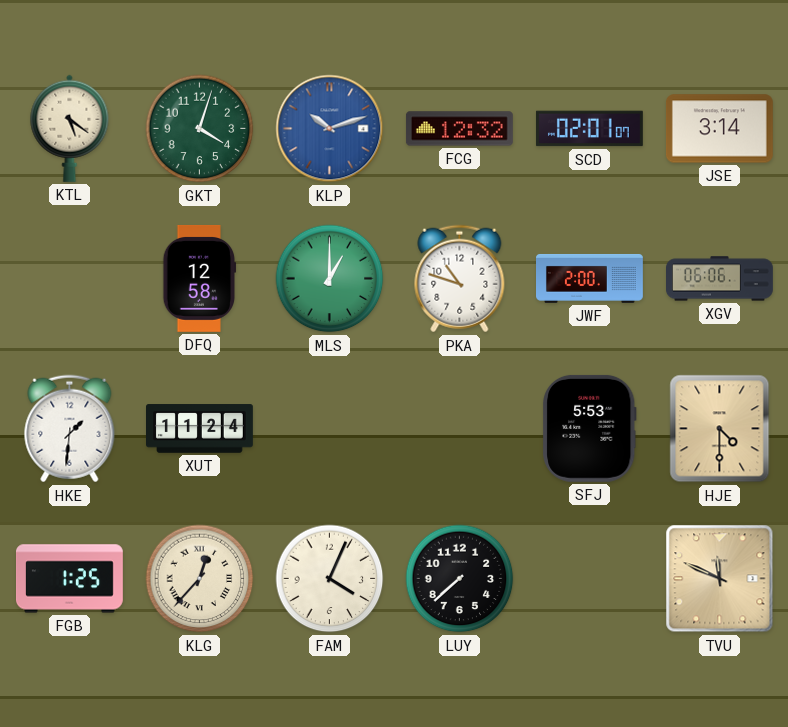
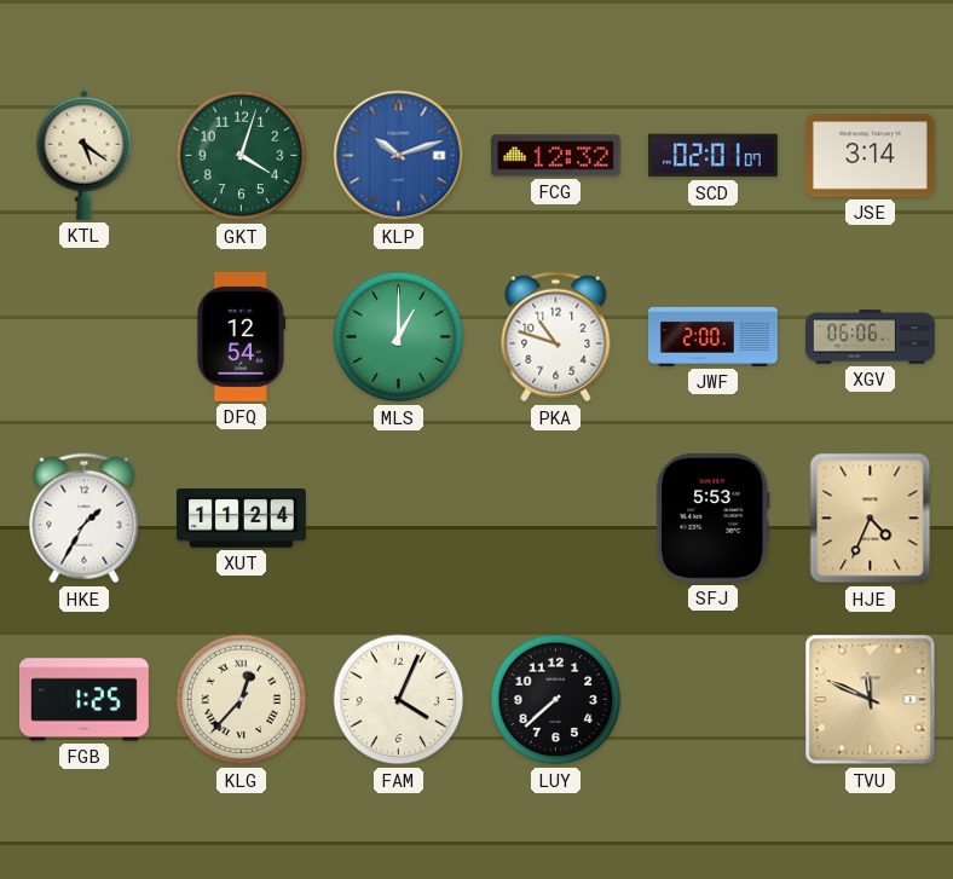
DFQ: 12:58 -> 12:54 (242, 336)
HKE: 1:31 -> 1:35 (85, 519)
HJE: 4:30 -> 4:34 (871, 519)
